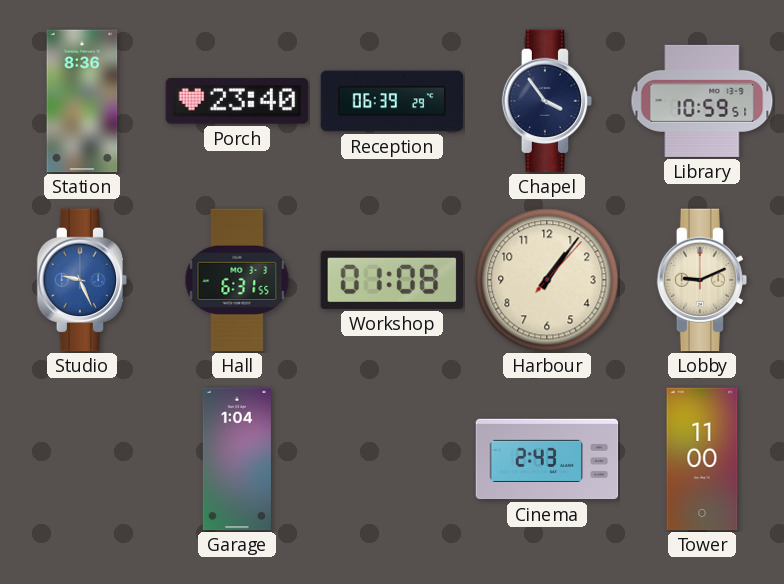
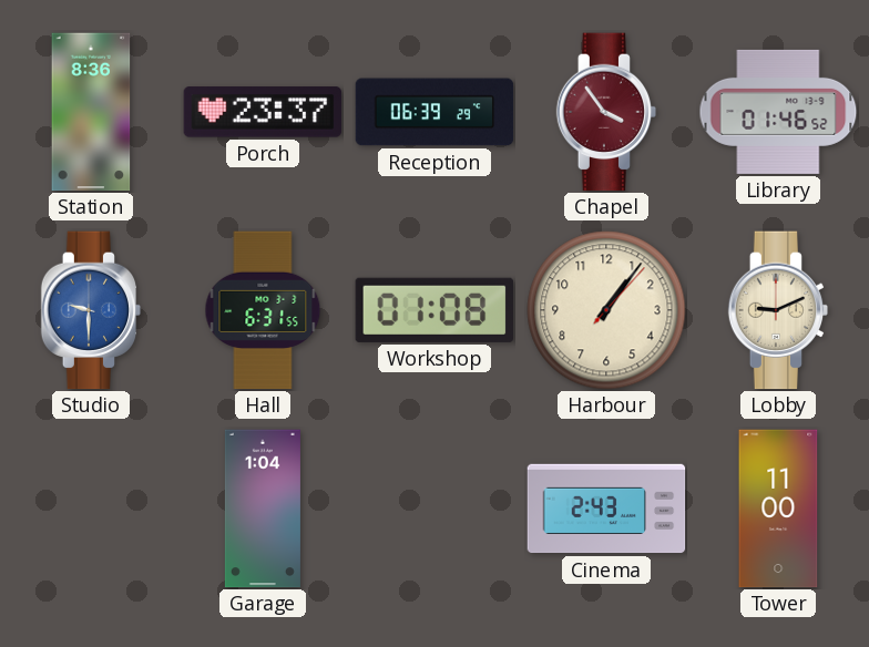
Porch: 23:40 -> 23:37 (263, 112)
Chapel dial: navy -> burgundy (606, 112)
Library: 10:59 -> 01:46 (778, 112)
Studio: 9:26 -> 9:30 (91, 310)
